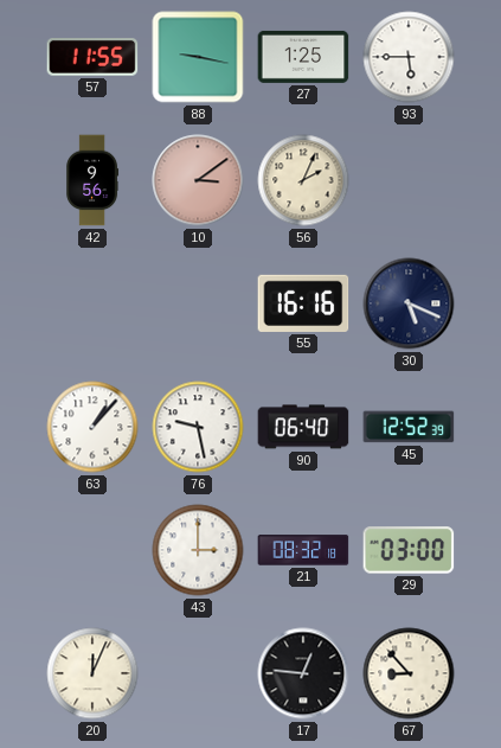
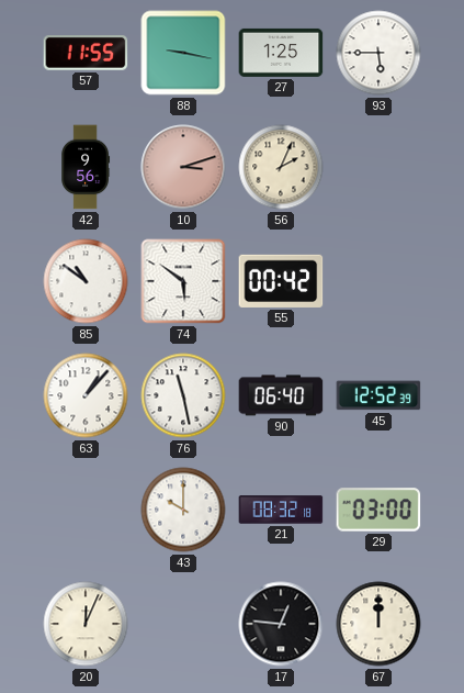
10: 3:09 -> 3:12 (183, 167)
85: none -> 10:51 (86, 281)
74: none -> 5:51 (183, 281)
55: 16:16 -> 00:42 (281, 281)
30: 5:19 -> none (409, 303)
76: 9:28 -> 11:28 (183, 395)
43: 3:00 -> 10:00 (183, 510)
67: 8:53 -> 12:00 (378, 624)
